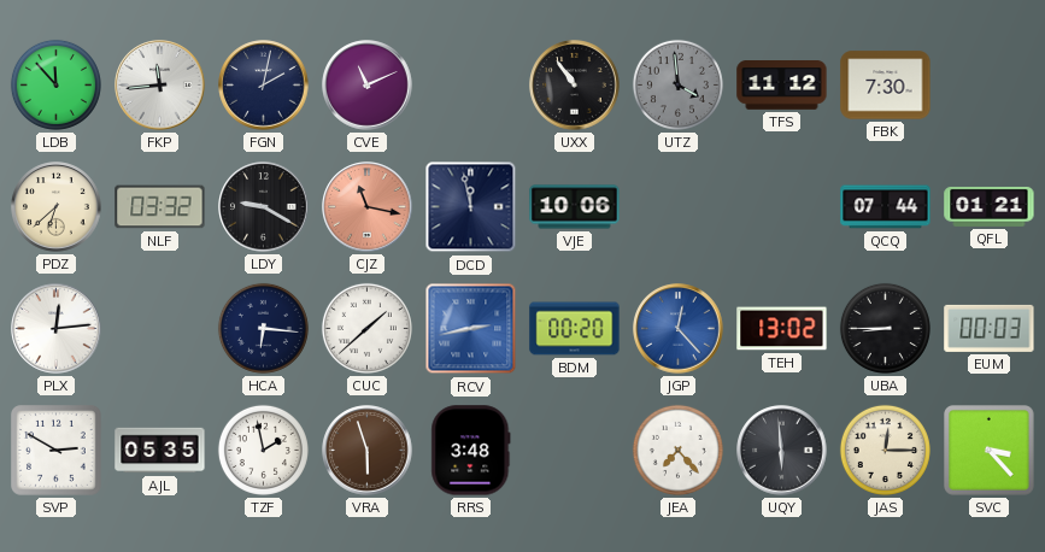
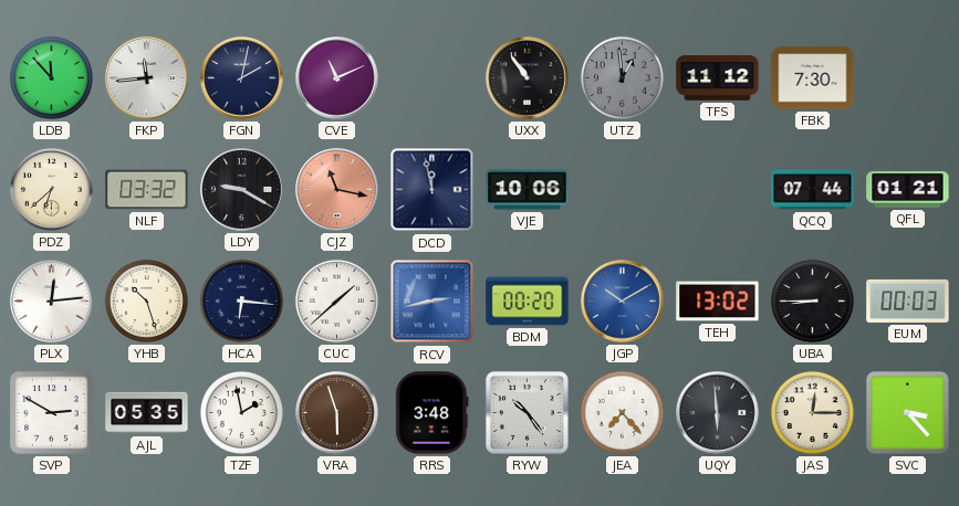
UTZ: 3:59 -> 12:59 (622, 77)
YHB: none -> 10:27 (146, 301)
JGP: 12:23 -> 10:10 (623, 302)
RYW: none -> 10:24 (527, 412)
